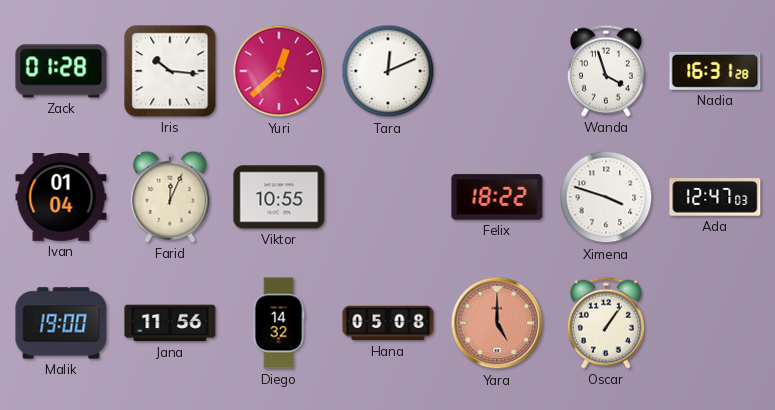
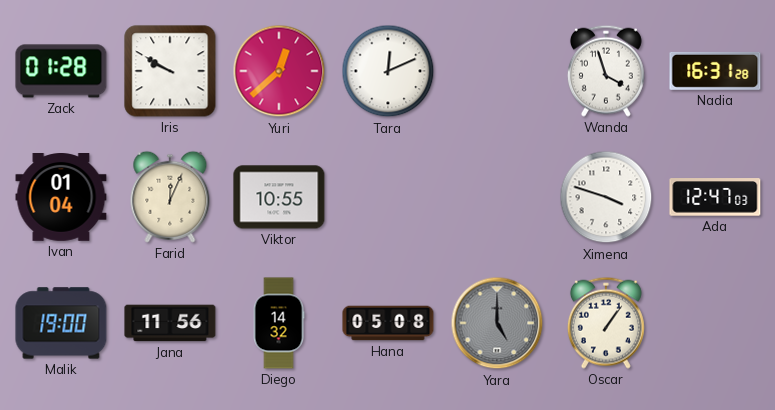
Iris: 10:16 -> 9:50 (170, 71)
Felix: 18:22 -> none (497, 197)
Yara dial: salmon -> grey (497, 323)
